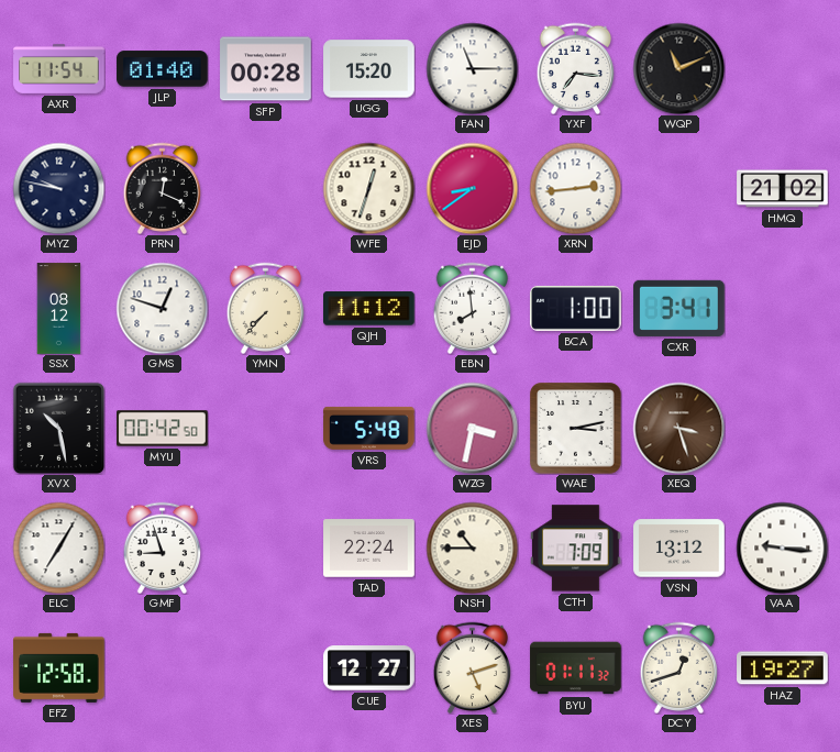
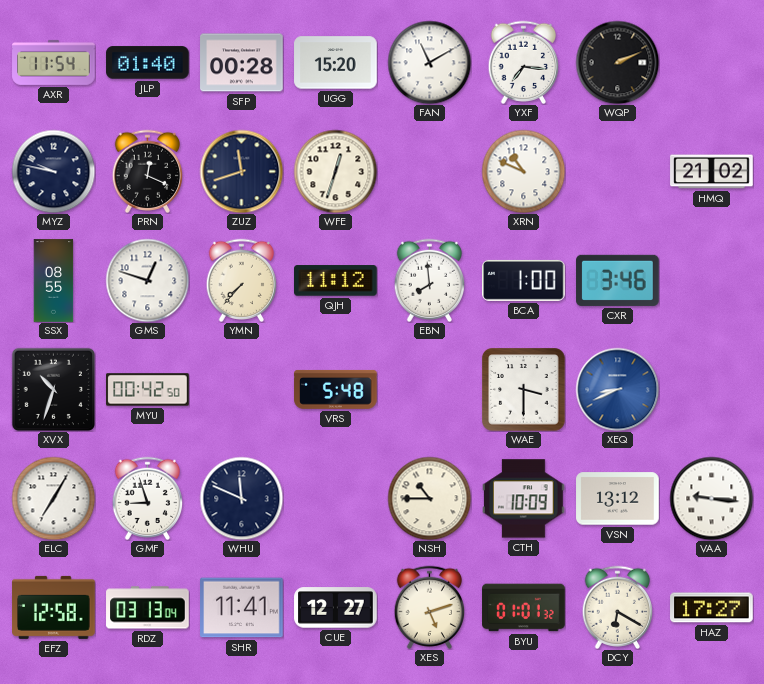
FAN: 11:15 -> 11:10 (429, 62)
WQP: 11:11 -> 2:11 (617, 62)
ZUZ: none -> 11:42 (241, 171)
EJD: 8:39 -> none (472, 188)
XRN: 2:44 -> 10:49 (523, 171)
SSX: 08:12 -> 08:55 (54, 281)
CXR: 3:41 -> 3:46 (618, 280)
XVX: 10:28 -> 10:33 (53, 389)
WZG: 3:32 -> none (472, 428)
WAE: 3:13 -> 3:30 (523, 389)
XEQ: 3:27 -> 8:41 (617, 389)
XEQ dial: brown -> blue (617, 389)
WHU: none -> 11:49 (241, 498)
TAD: 22:24 -> none (369, 549)
CTH: 7:09 -> 10:09 (524, 499)
RDZ: none -> 03:13 (148, 608)
SHR: none -> 11:41 (242, 608)
BYU: 01:11 -> 01:01 (524, 608)
DCY: 12:42 -> 6:20 (618, 607)
HAZ: 19:27 -> 17:27 (712, 608)
